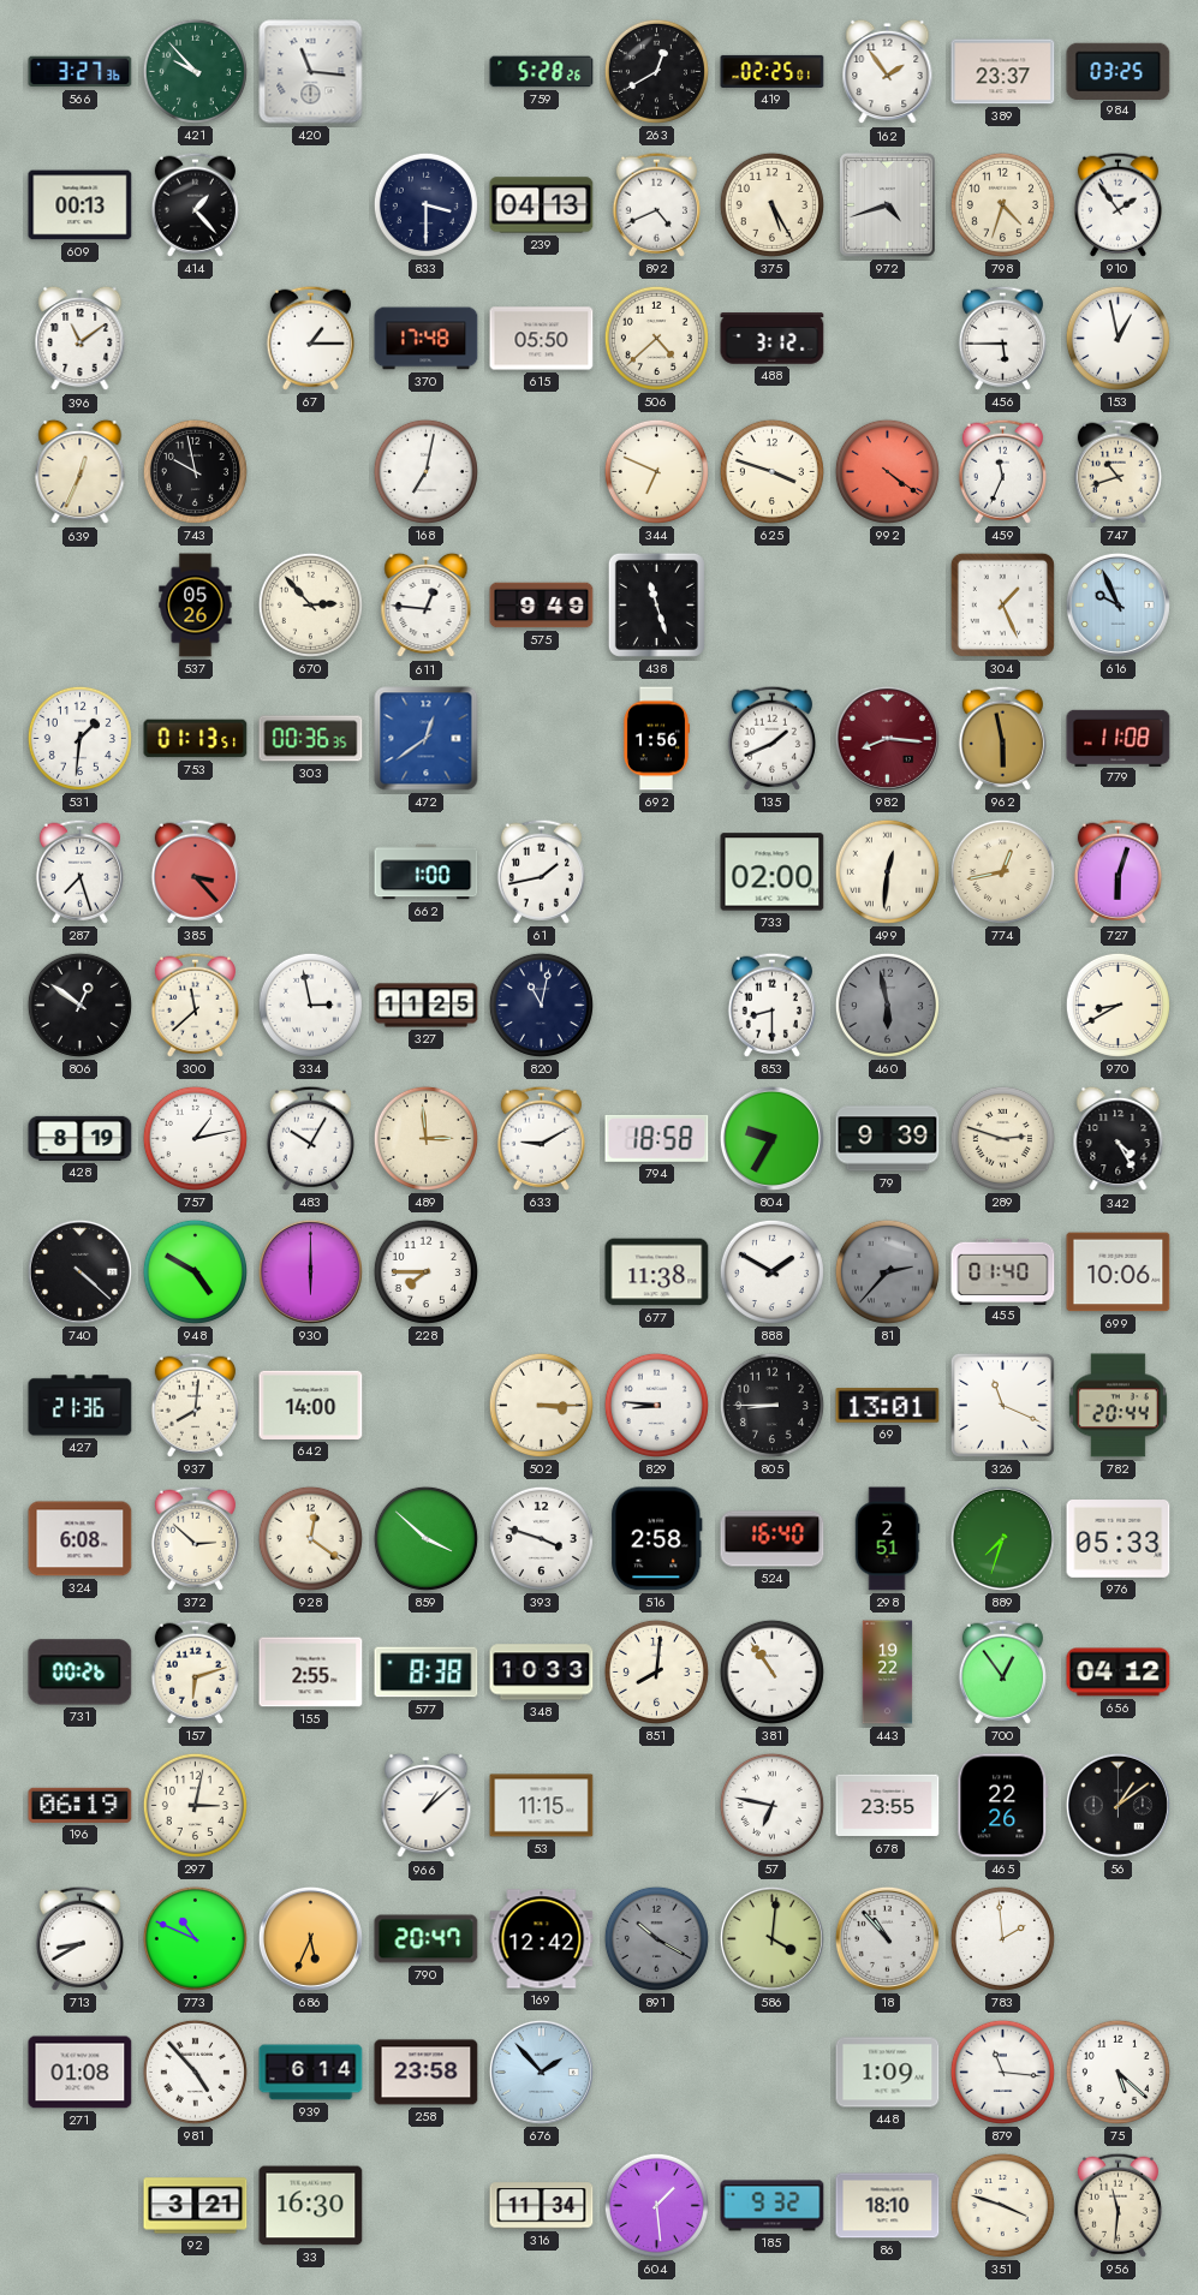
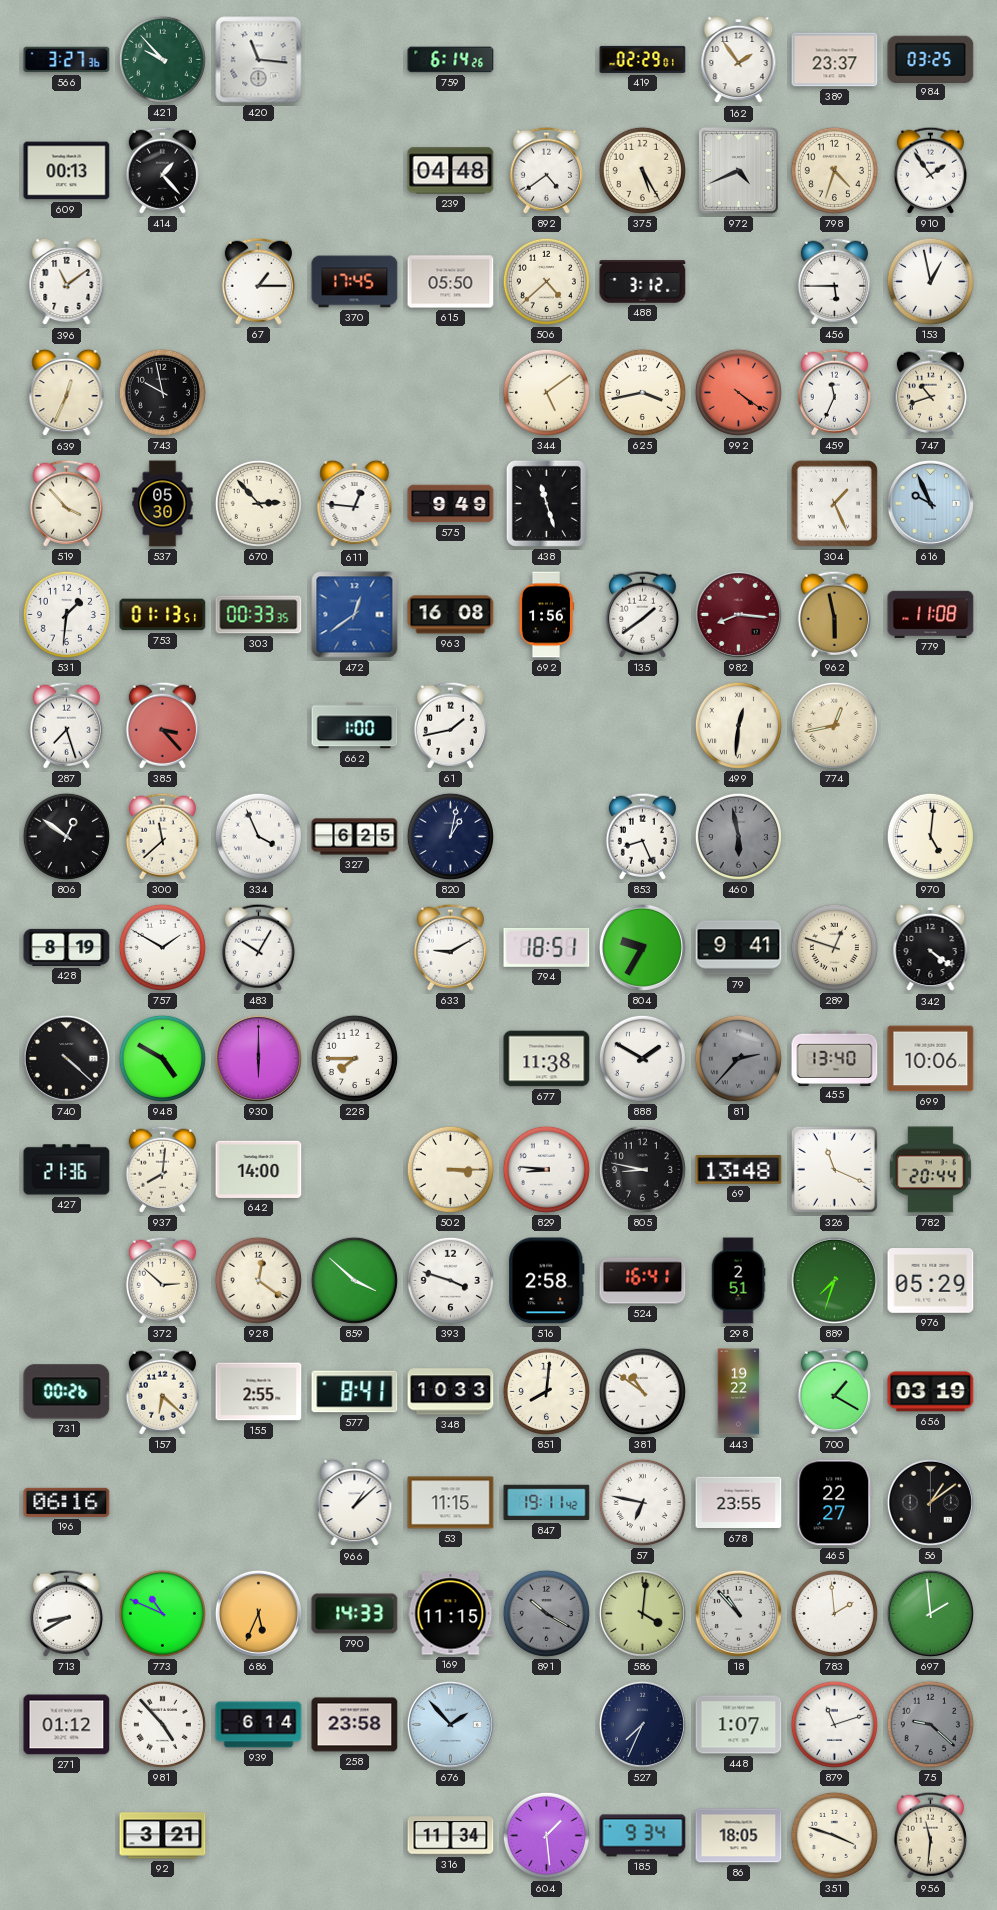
759: 5:28 -> 6:14 (451, 60)
263: 12:40 -> none (656, 71)
419: 02:25 -> 02:29 (643, 59)
833: 3:30 -> none (425, 204)
239: 04:13 -> 04:48 (451, 171)
892: 4:41 -> 4:39 (546, 170)
972: 4:42 -> 4:41 (739, 171)
370: 17:48 -> 17:45 (355, 282)
168: 7:02 -> none (425, 471)
344: 6:49 -> 5:09 (546, 392)
625: 3:48 -> 3:43 (642, 392)
519: none -> 3:53 (66, 503)
537: 05:26 -> 05:30 (163, 504)
303: 00:36 -> 00:33 (259, 615)
963: none -> 16:08 (451, 615)
135: 1:41 -> 1:39 (642, 614)
733: 02:00 -> none (773, 872)
727: 6:03 -> none (1117, 871)
334: 2:58 -> 3:56 (258, 836)
327: 11:25 -> 6:25 (355, 837)
820: 11:02 -> 1:02 (450, 836)
853: 8:30 -> 8:26 (642, 836)
970: 8:40 -> 5:01 (930, 836)
757: 1:13 -> 1:50 (162, 947)
489: 2:59 -> none (425, 1138)
794: 18:58 -> 18:51 (547, 947)
79: 9:39 -> 9:41 (739, 948)
289: 2:48 -> 12:48 (834, 947)
342: 4:25 -> 4:21 (931, 948)
455: 01:40 -> 13:40 (835, 1058)
805: 8:45 -> 8:47 (642, 1169)
69: 13:01 -> 13:48 (739, 1170)
324: 6:08 -> none (81, 1539)
524: 16:40 -> 16:41 (643, 1281)
976: 05:33 -> 05:29 (931, 1281)
157: 6:12 -> 6:22 (162, 1391)
577: 8:38 -> 8:41 (355, 1392)
381: 10:54 -> 10:51 (642, 1391)
700: 12:54 -> 1:20 (834, 1391)
656: 04:12 -> 03:19 (931, 1392)
196: 06:19 -> 06:16 (67, 1502)
297: 3:02 -> none (195, 1805)
847: none -> 19:11 (547, 1503)
465: 22:26 -> 22:27 (835, 1503)
790: 20:47 -> 14:33 (355, 1614)
169: 12:42 -> 11:15 (451, 1614)
697: none -> 1:59 (930, 1613)
271: 01:08 -> 01:12 (67, 1725)
527: none -> 7:34 (642, 1724)
448: 1:09 -> 1:07 (739, 1725)
879: 11:16 -> 11:12 (834, 1724)
75: 5:22 -> 9:22 (930, 1724)
75 dial: white -> grey (930, 1724)
33: 16:30 -> none (311, 2206)
185: 9:32 -> 9:34 (643, 1836)
86: 18:10 -> 18:05 (739, 1836)
